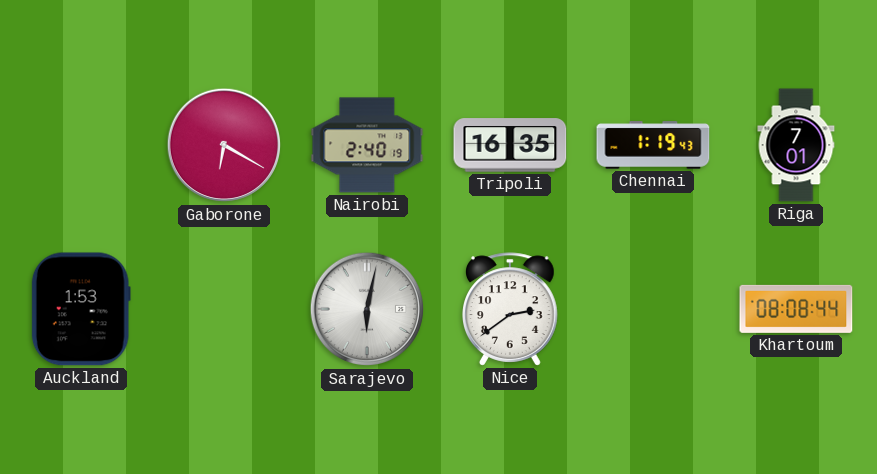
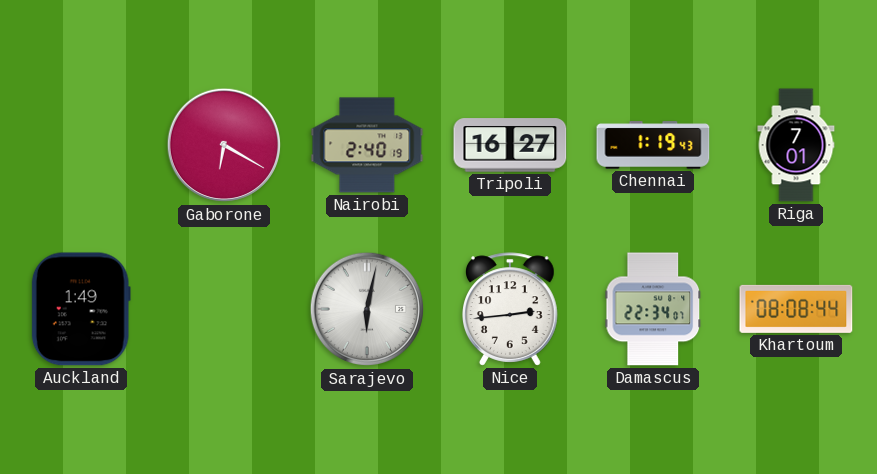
Tripoli: 16:35 -> 16:27 (510, 145)
Auckland: 1:53 -> 1:49 (81, 309)
Nice: 2:39 -> 2:44 (511, 309)
Damascus: none -> 22:34 (653, 309)
